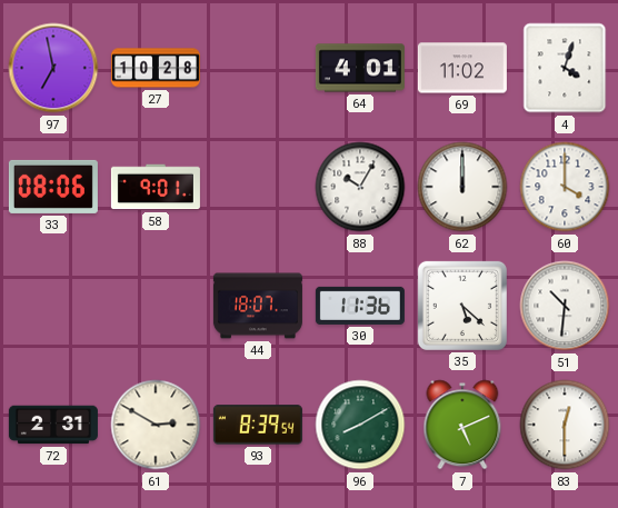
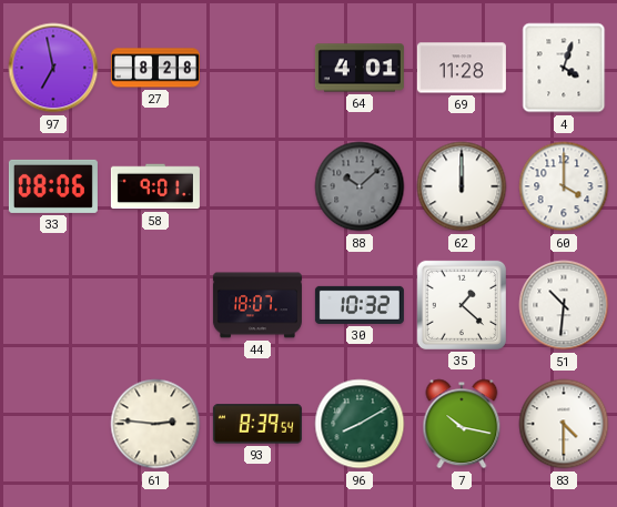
27: 10:28 -> 8:28 (155, 68)
69: 11:02 -> 11:28 (462, 68)
88: 10:05 -> 10:08 (360, 186)
88 dial: white -> grey (360, 186)
30: 11:36 -> 10:32 (360, 305)
35: 5:22 -> 1:22 (462, 305)
72: 2:31 -> none (53, 425)
61: 2:50 -> 2:46 (155, 424)
7: 5:11 -> 10:17 (462, 424)
83: 12:30 -> 4:30 (564, 424)
